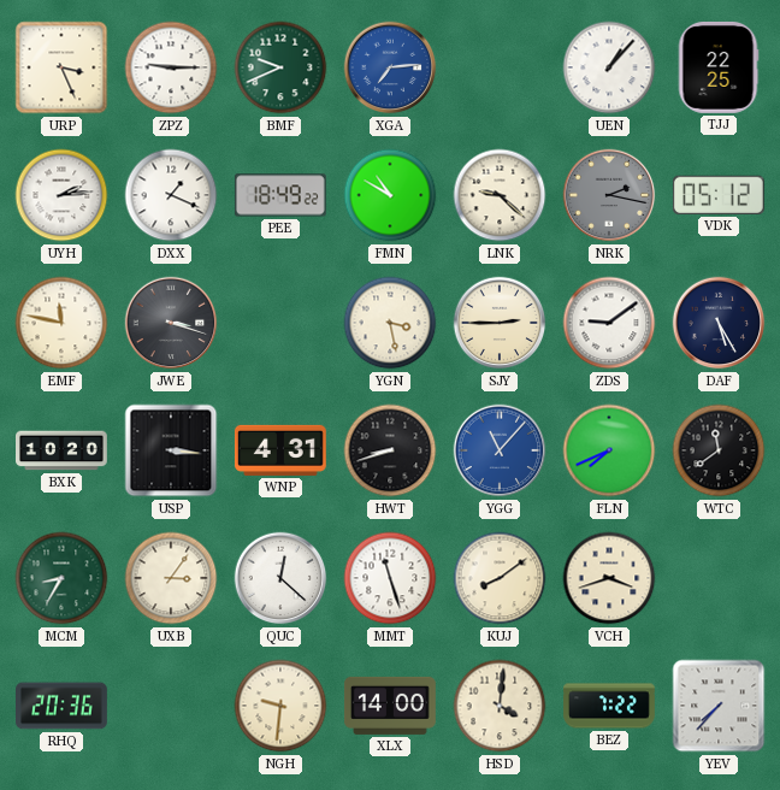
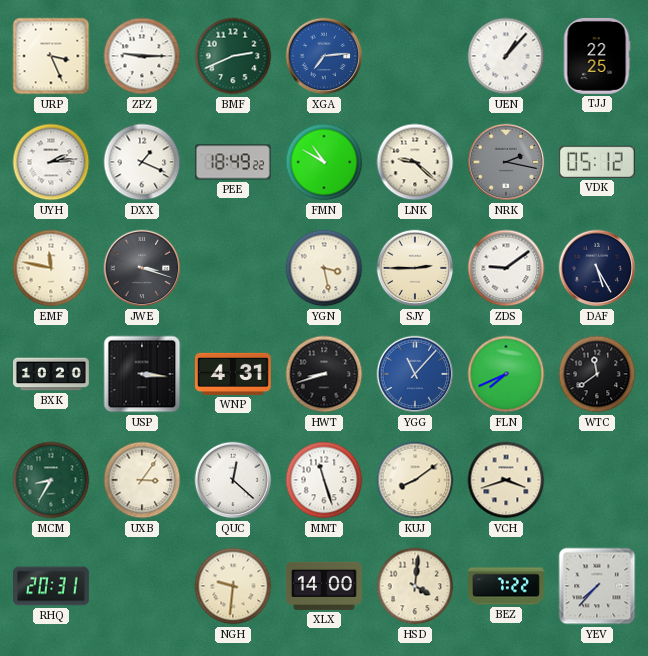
BMF: 9:41 -> 2:41 (233, 56)
RHQ: 20:36 -> 20:31 (52, 586)
